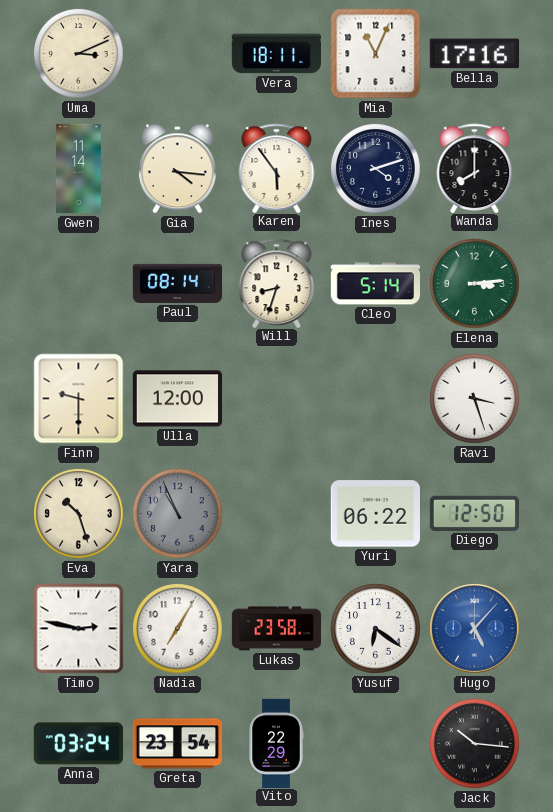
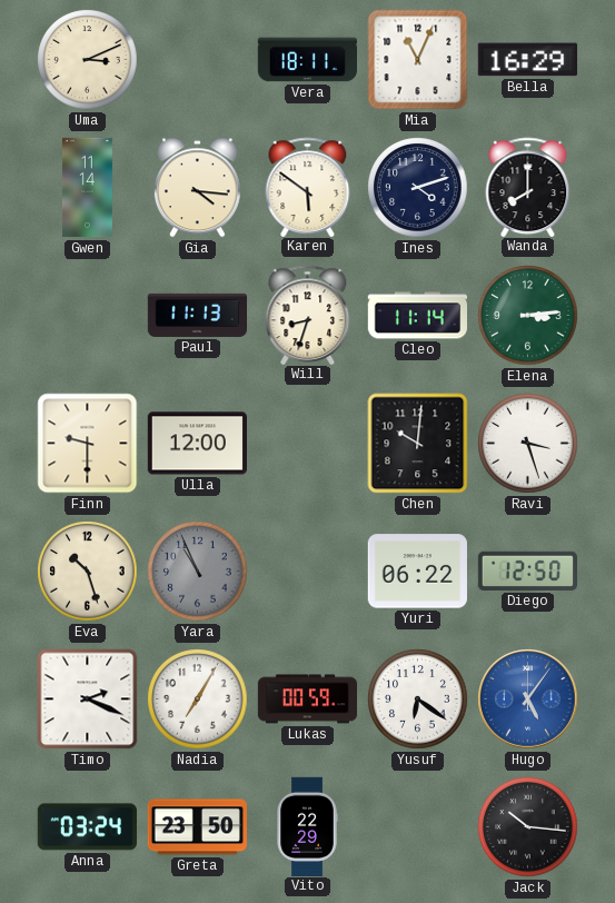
Bella: 17:16 -> 16:29 (527, 60)
Karen: 5:54 -> 5:51 (308, 187)
Paul: 08:14 -> 11:13 (197, 315)
Cleo: 5:14 -> 11:14 (417, 316)
Chen: none -> 10:01 (418, 444)
Timo: 2:47 -> 2:19 (88, 699)
Lukas: 23:58 -> 00:59 (308, 699)
Hugo: 5:07 -> 5:06 (528, 699)
Greta: 23:54 -> 23:50 (197, 827)
